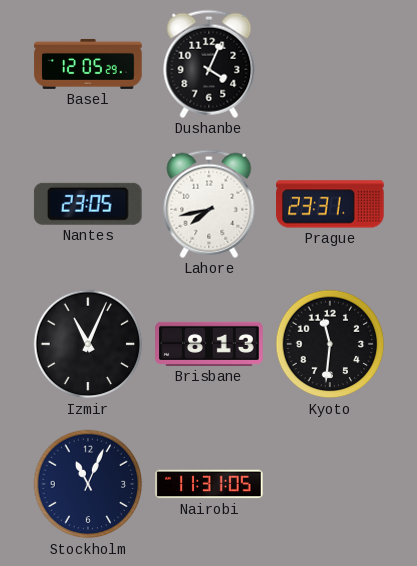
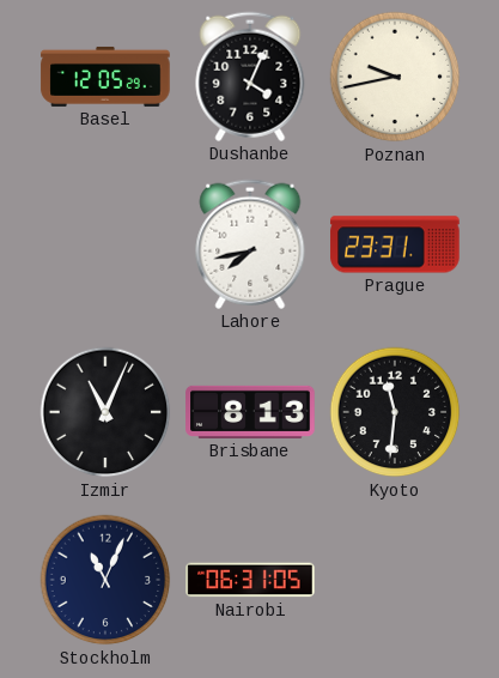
Poznan: none -> 9:43 (395, 77)
Nantes: 23:05 -> none (88, 204)
Nairobi: 11:31 -> 06:31 (250, 580)
